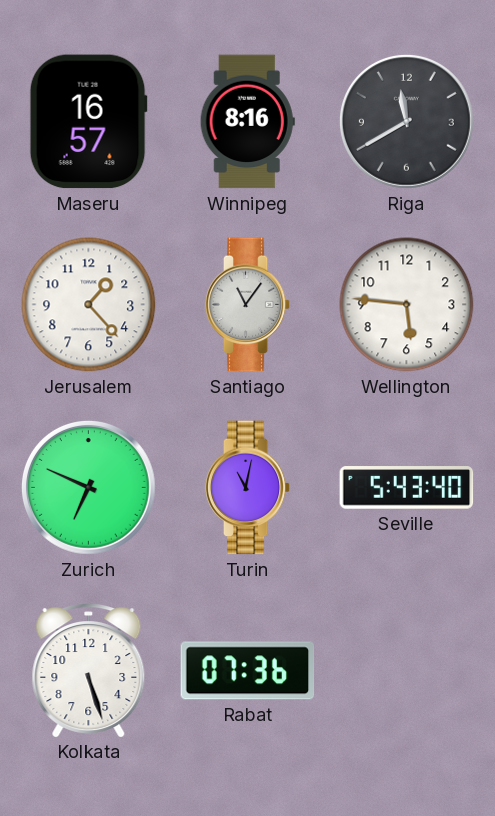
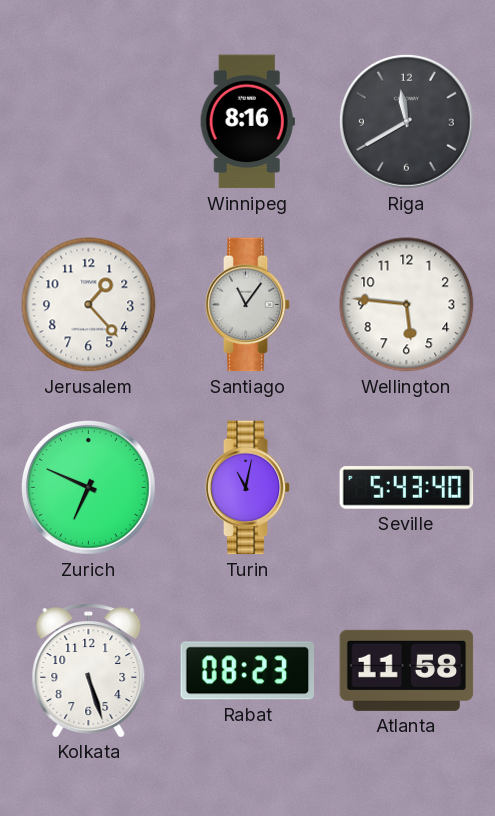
Maseru: 16:57 -> none (88, 122)
Rabat: 07:36 -> 08:23 (248, 671)
Atlanta: none -> 11:58 (407, 670)
